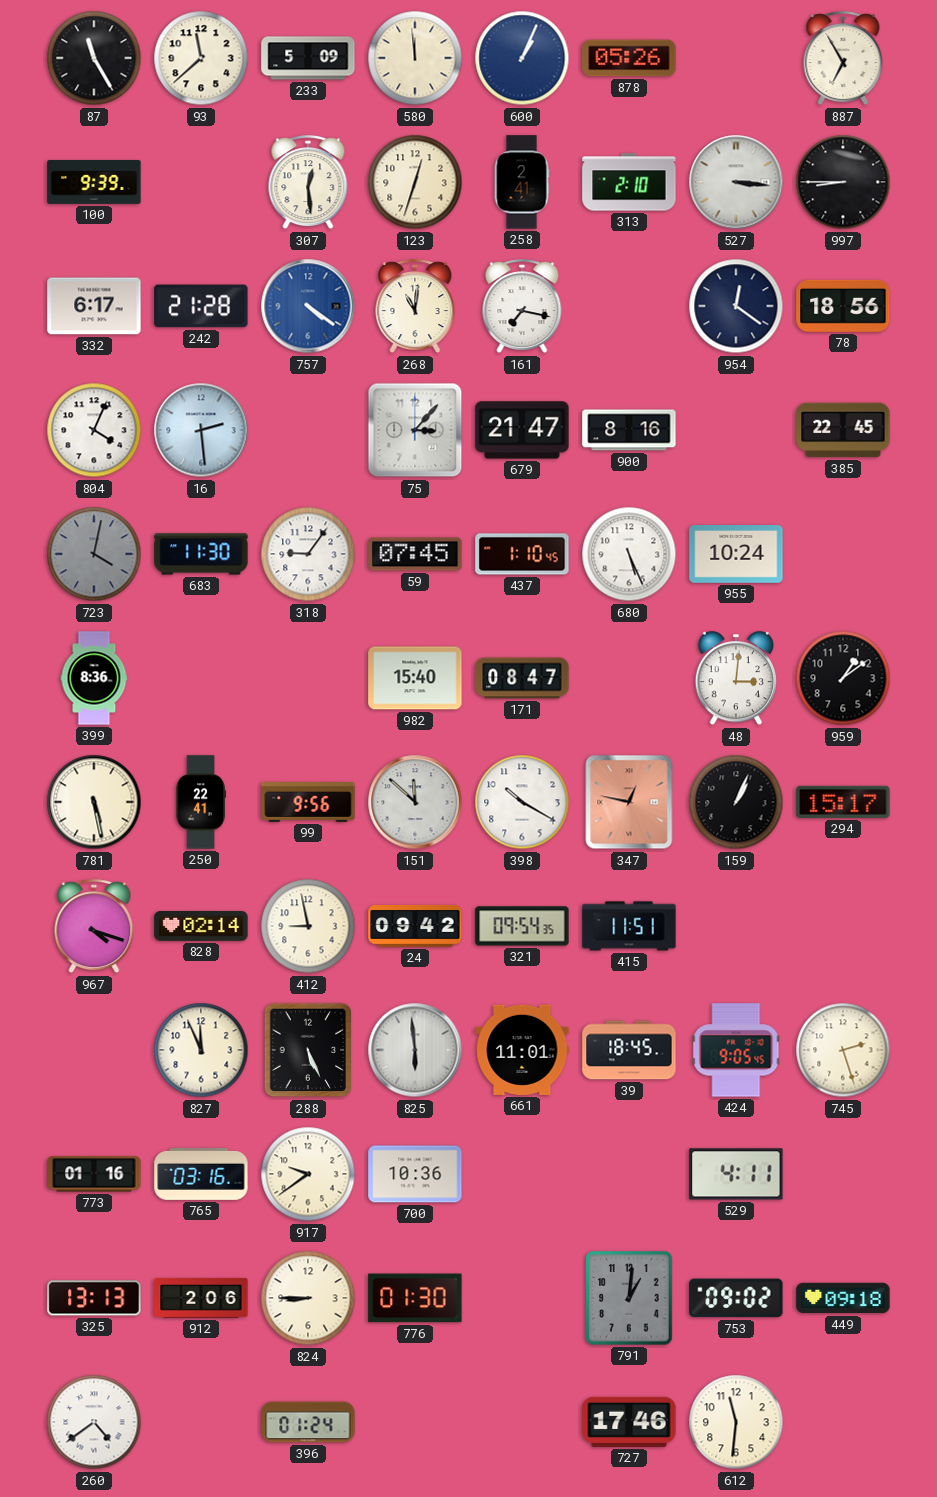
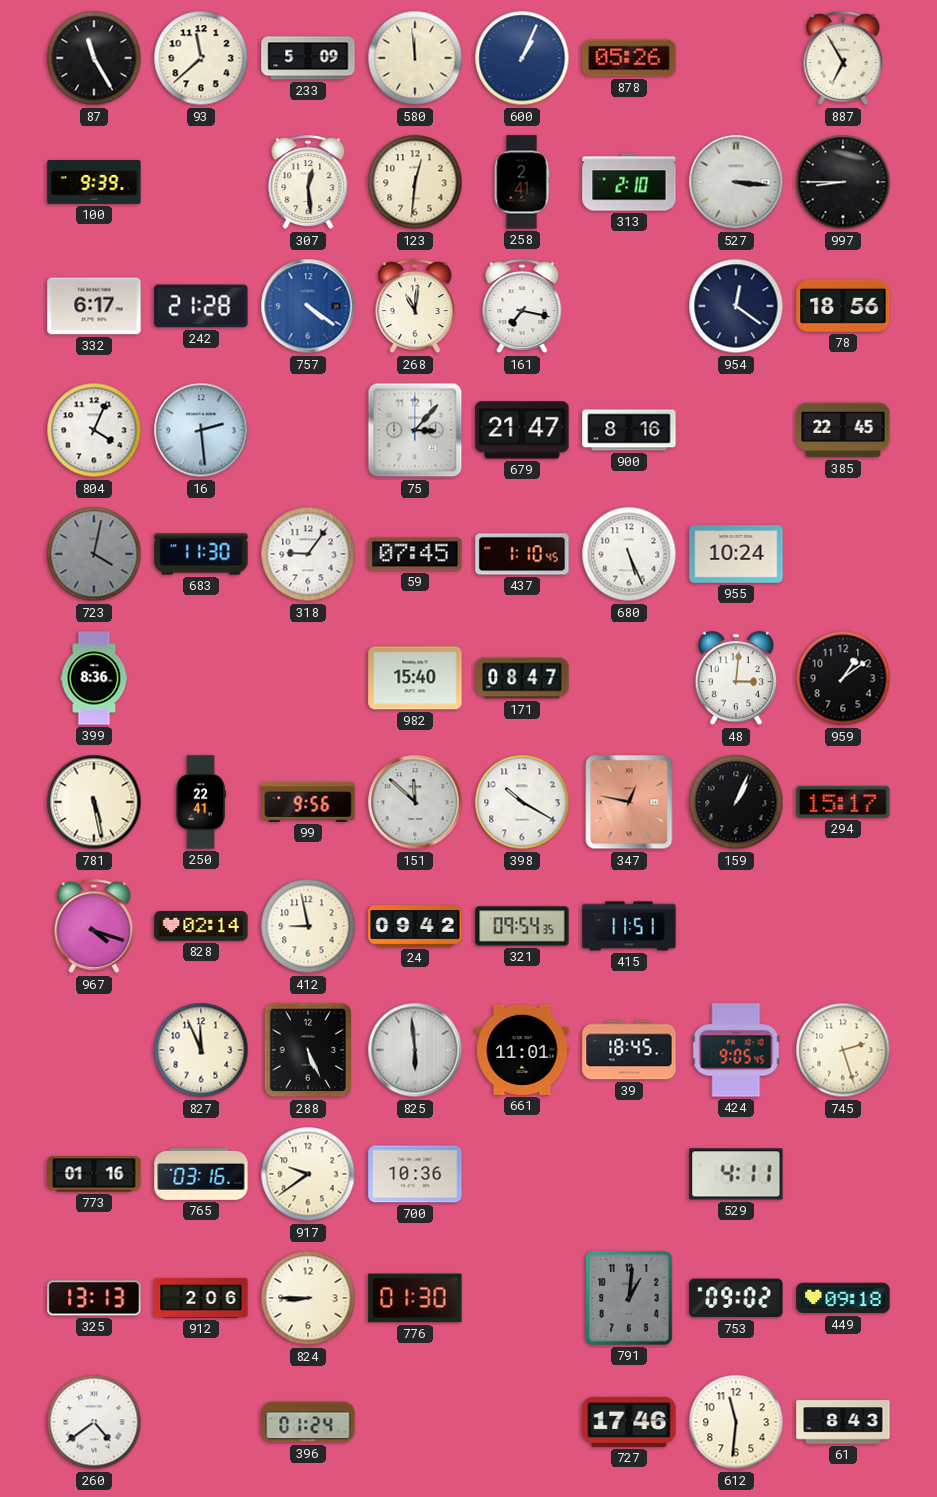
123: 12:33 -> 12:31 (415, 182)
61: none -> 8:43 (843, 1422)
